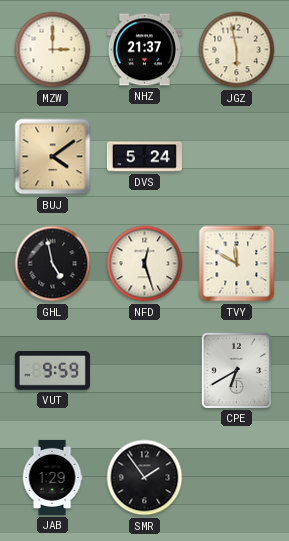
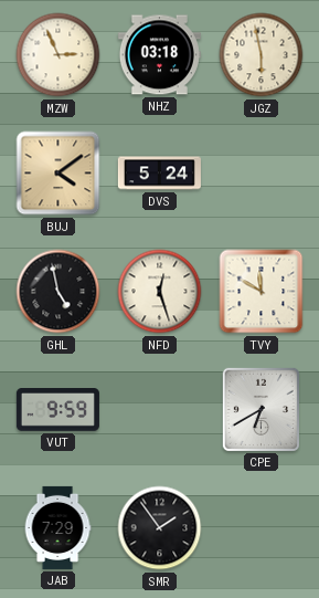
MZW: 3:00 -> 2:56 (59, 55)
NHZ: 21:37 -> 03:18 (159, 55)
JAB: 1:29 -> 7:29 (57, 527)
